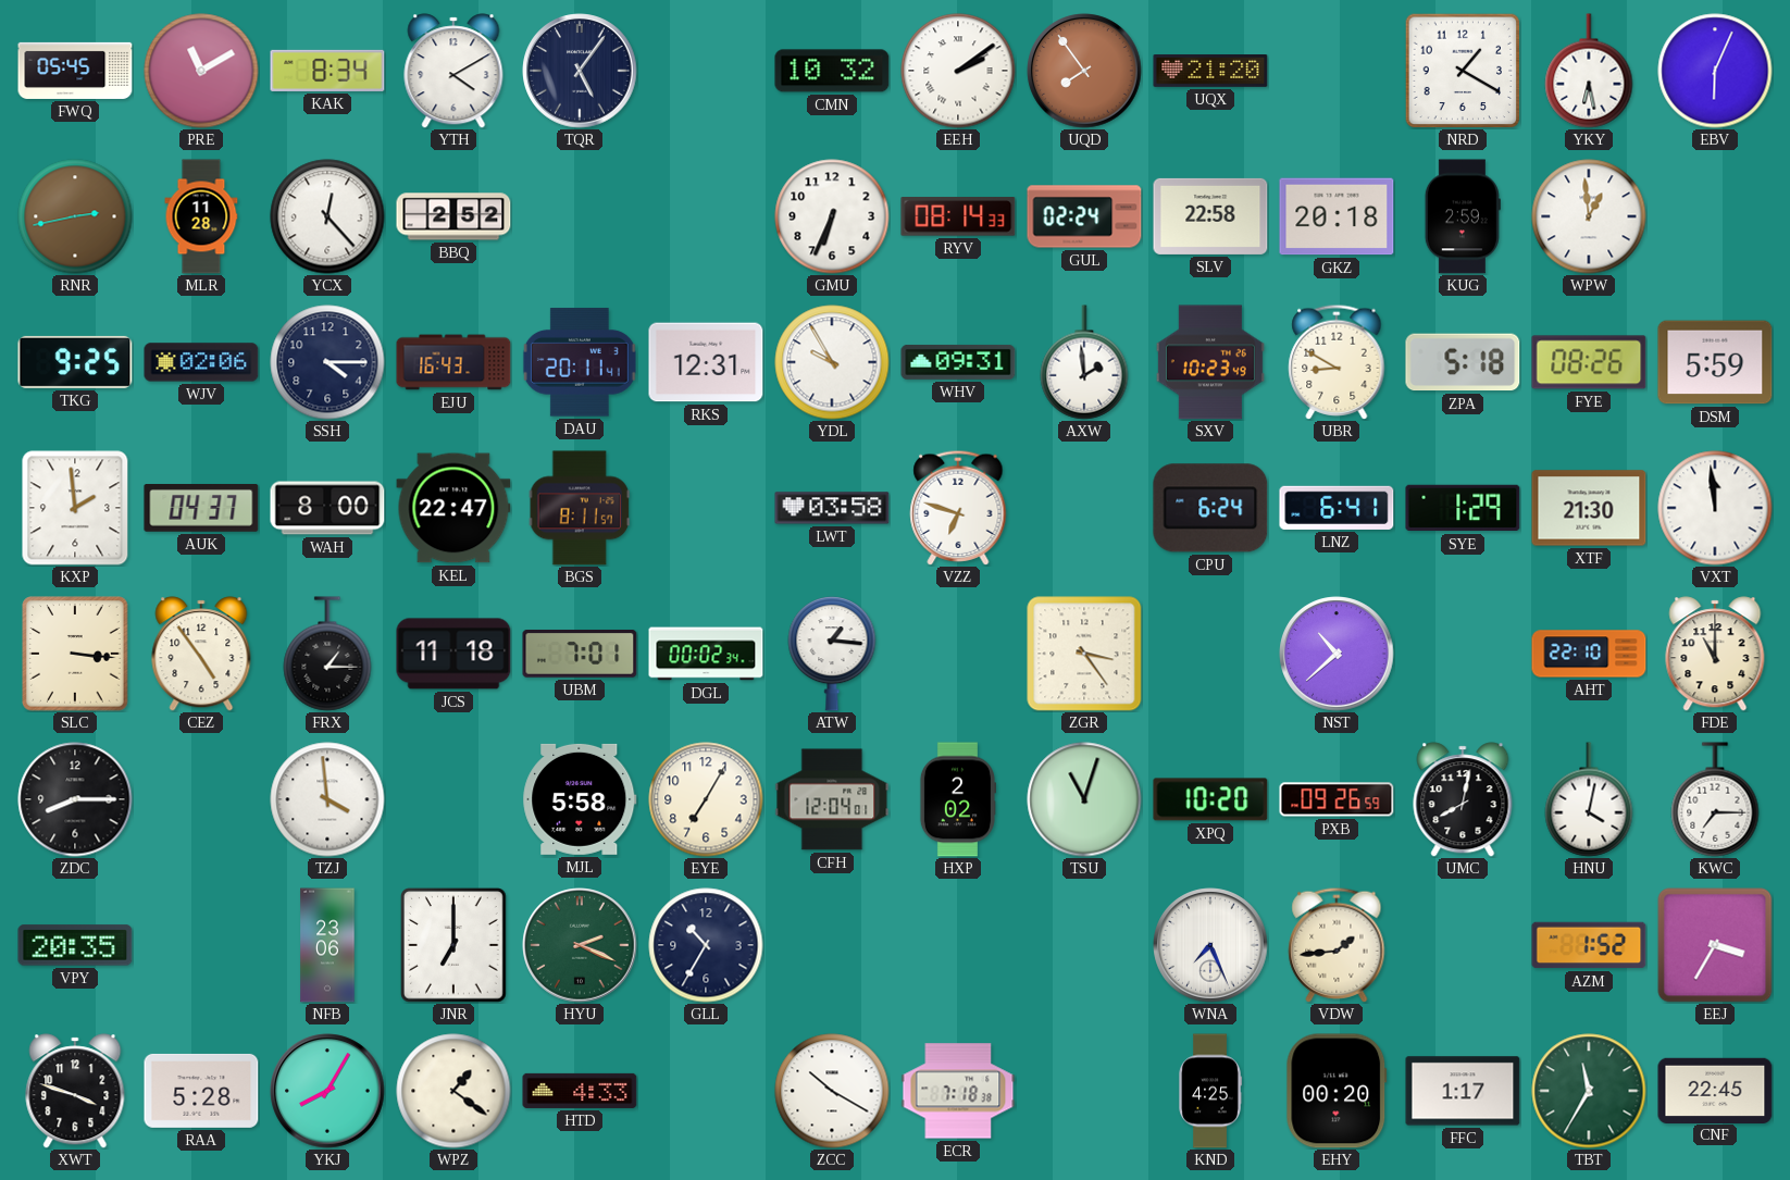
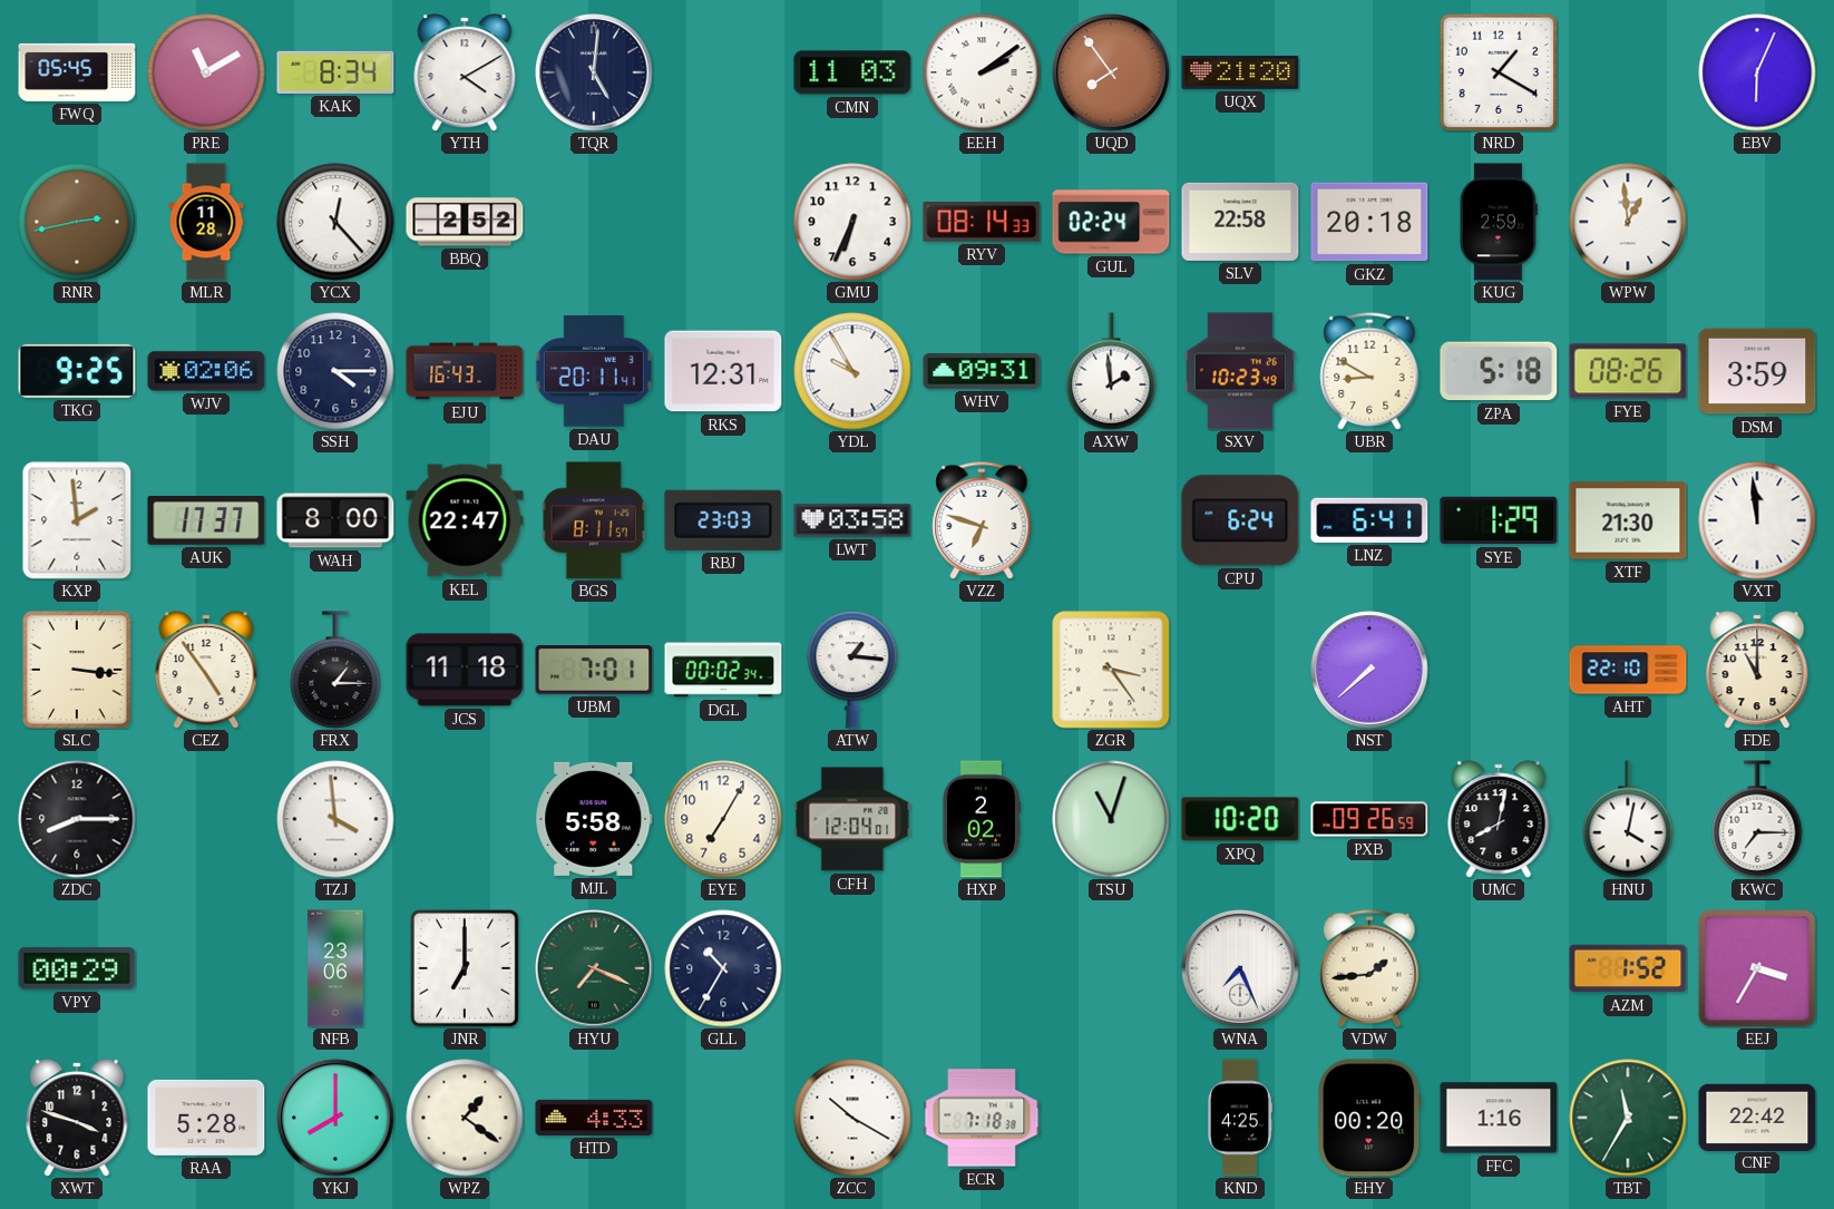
TQR: 5:06 -> 5:01 (594, 72)
CMN: 10:32 -> 11:03 (852, 72)
YKY: 6:28 -> none (1589, 71)
DSM: 5:59 -> 3:59 (1757, 371)
AUK: 04:37 -> 17:37 (206, 521)
RBJ: none -> 23:03 (723, 520)
NST: 10:38 -> 7:38 (1369, 670)
VPY: 20:35 -> 00:29 (77, 968)
HYU: 2:19 -> 7:19 (594, 968)
YKJ: 8:05 -> 8:00 (335, 1118)
FFC: 1:17 -> 1:16 (1499, 1118)
CNF: 22:45 -> 22:42 (1757, 1117)
